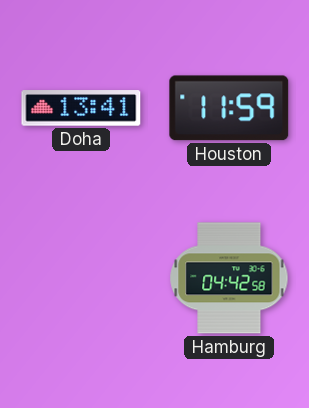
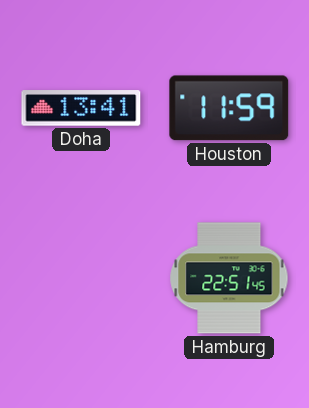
Hamburg: 04:42 -> 22:51 (229, 278)
